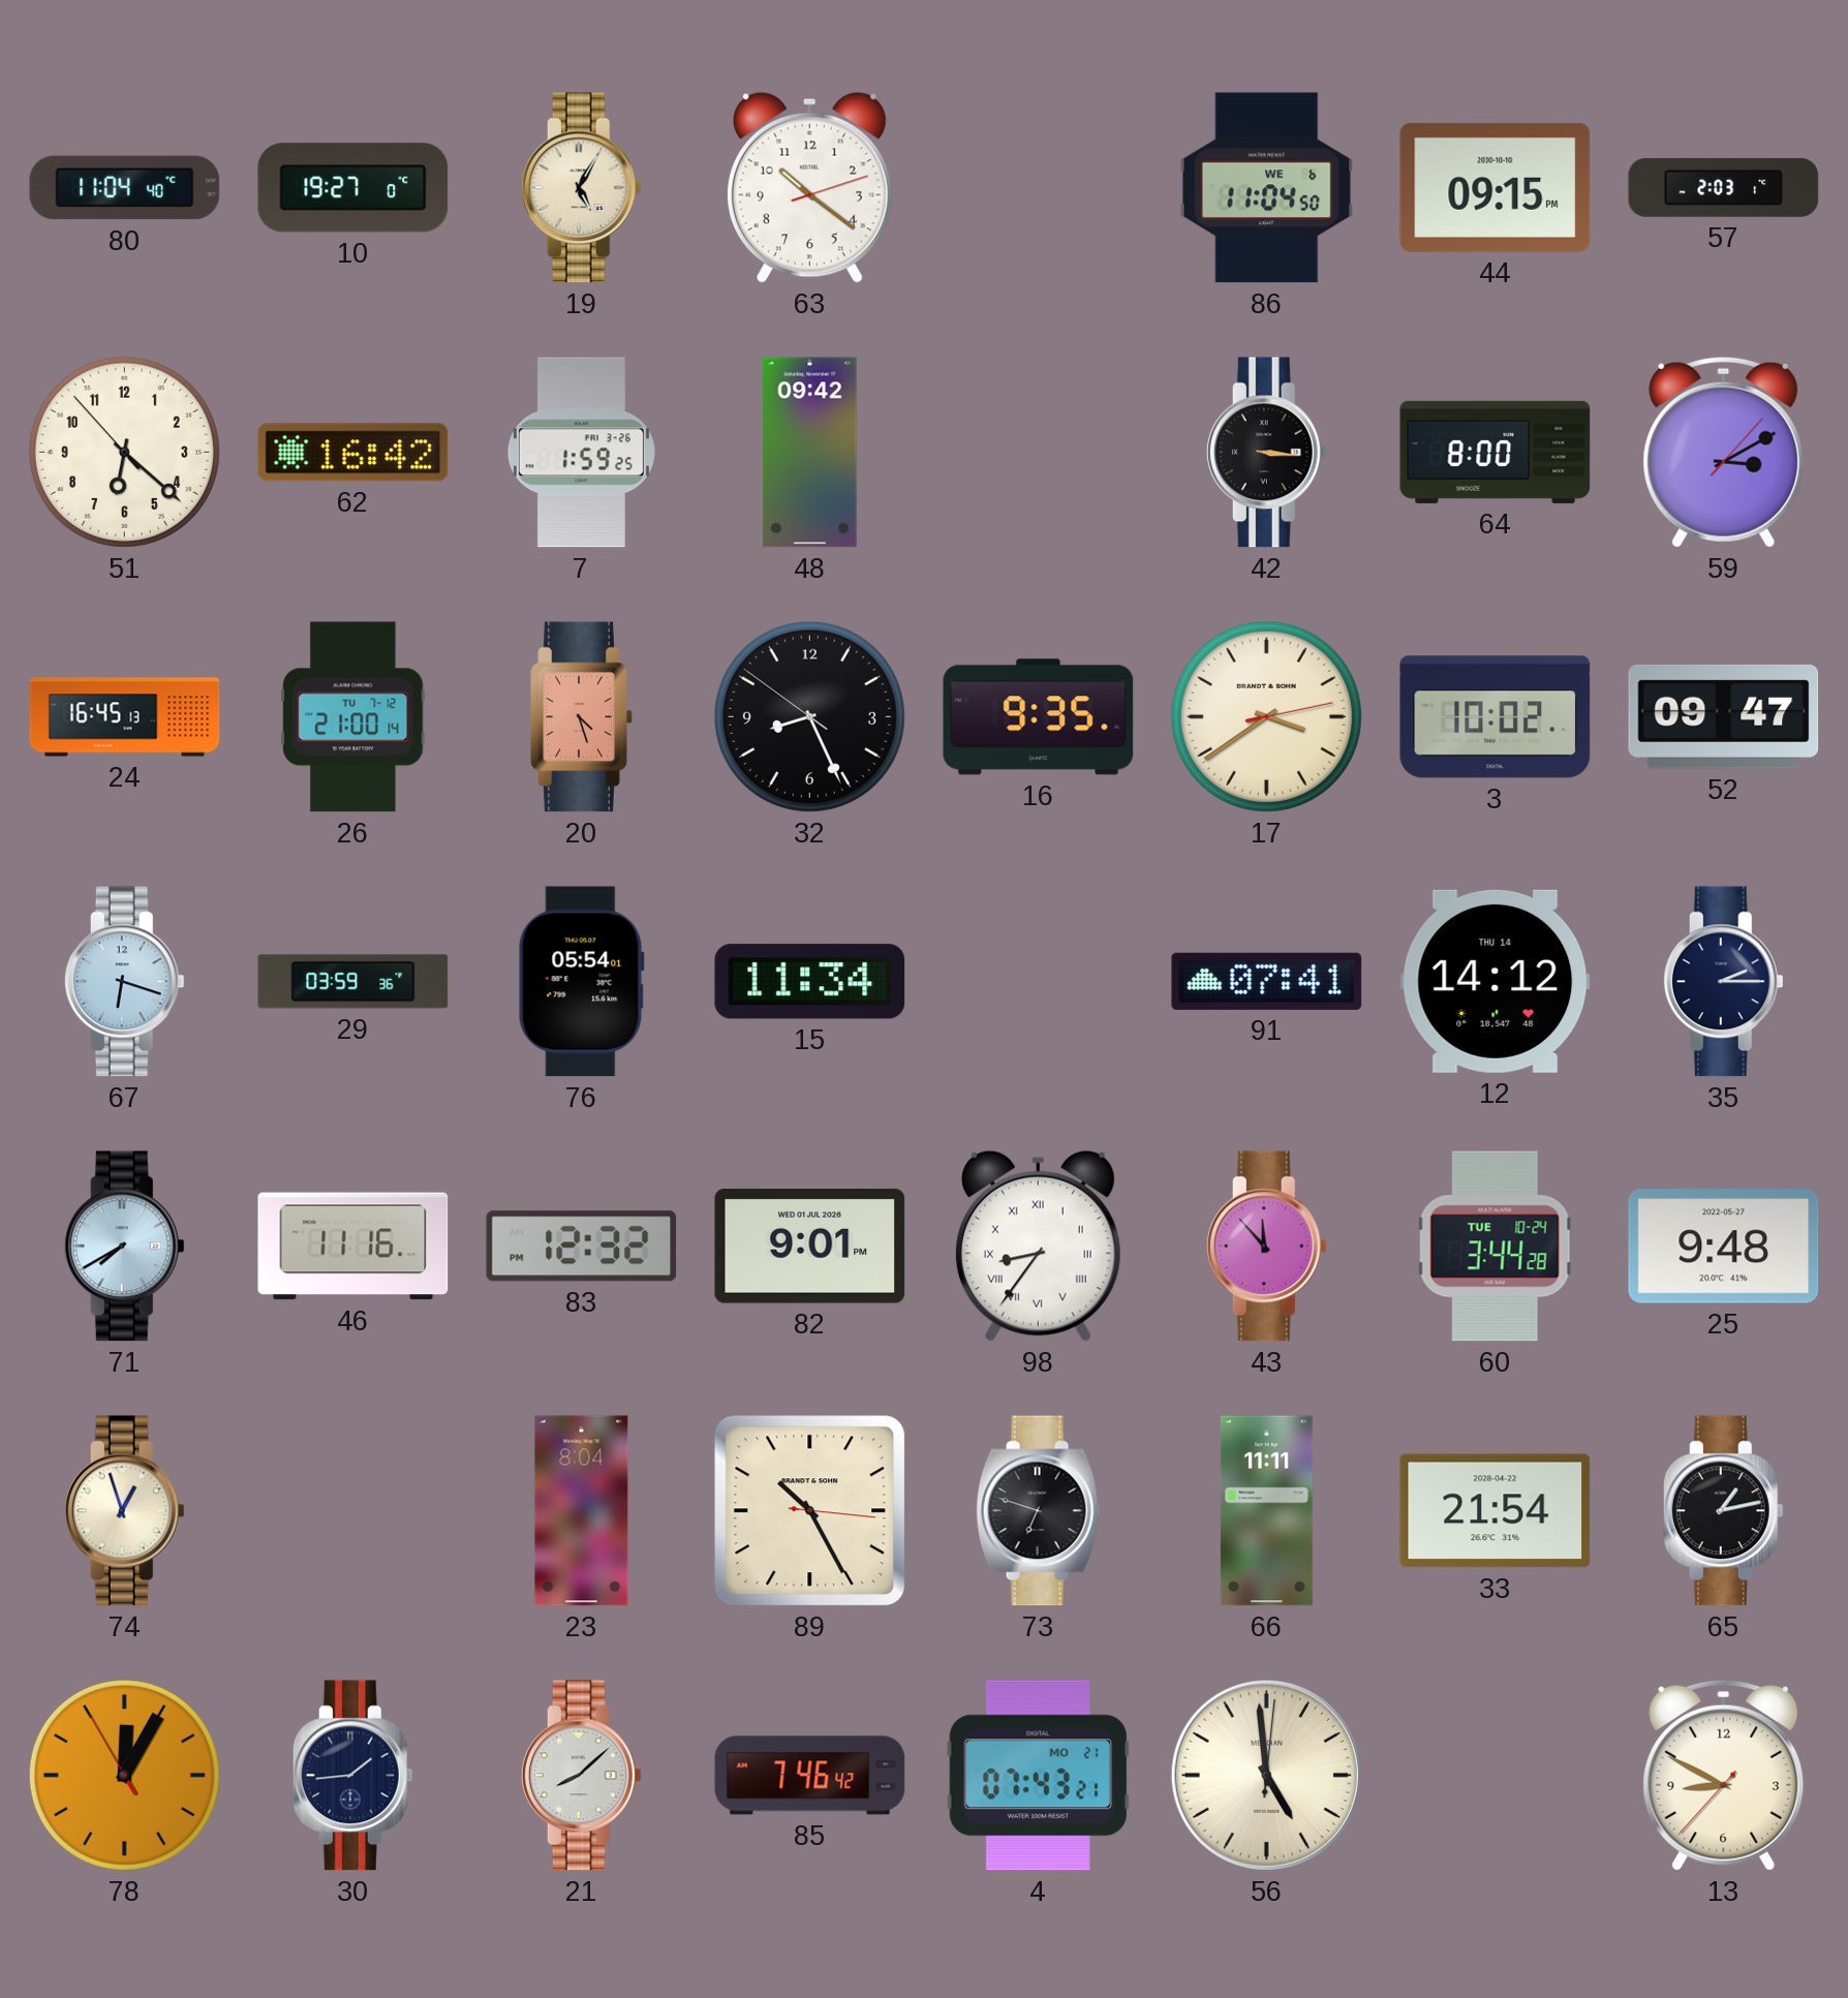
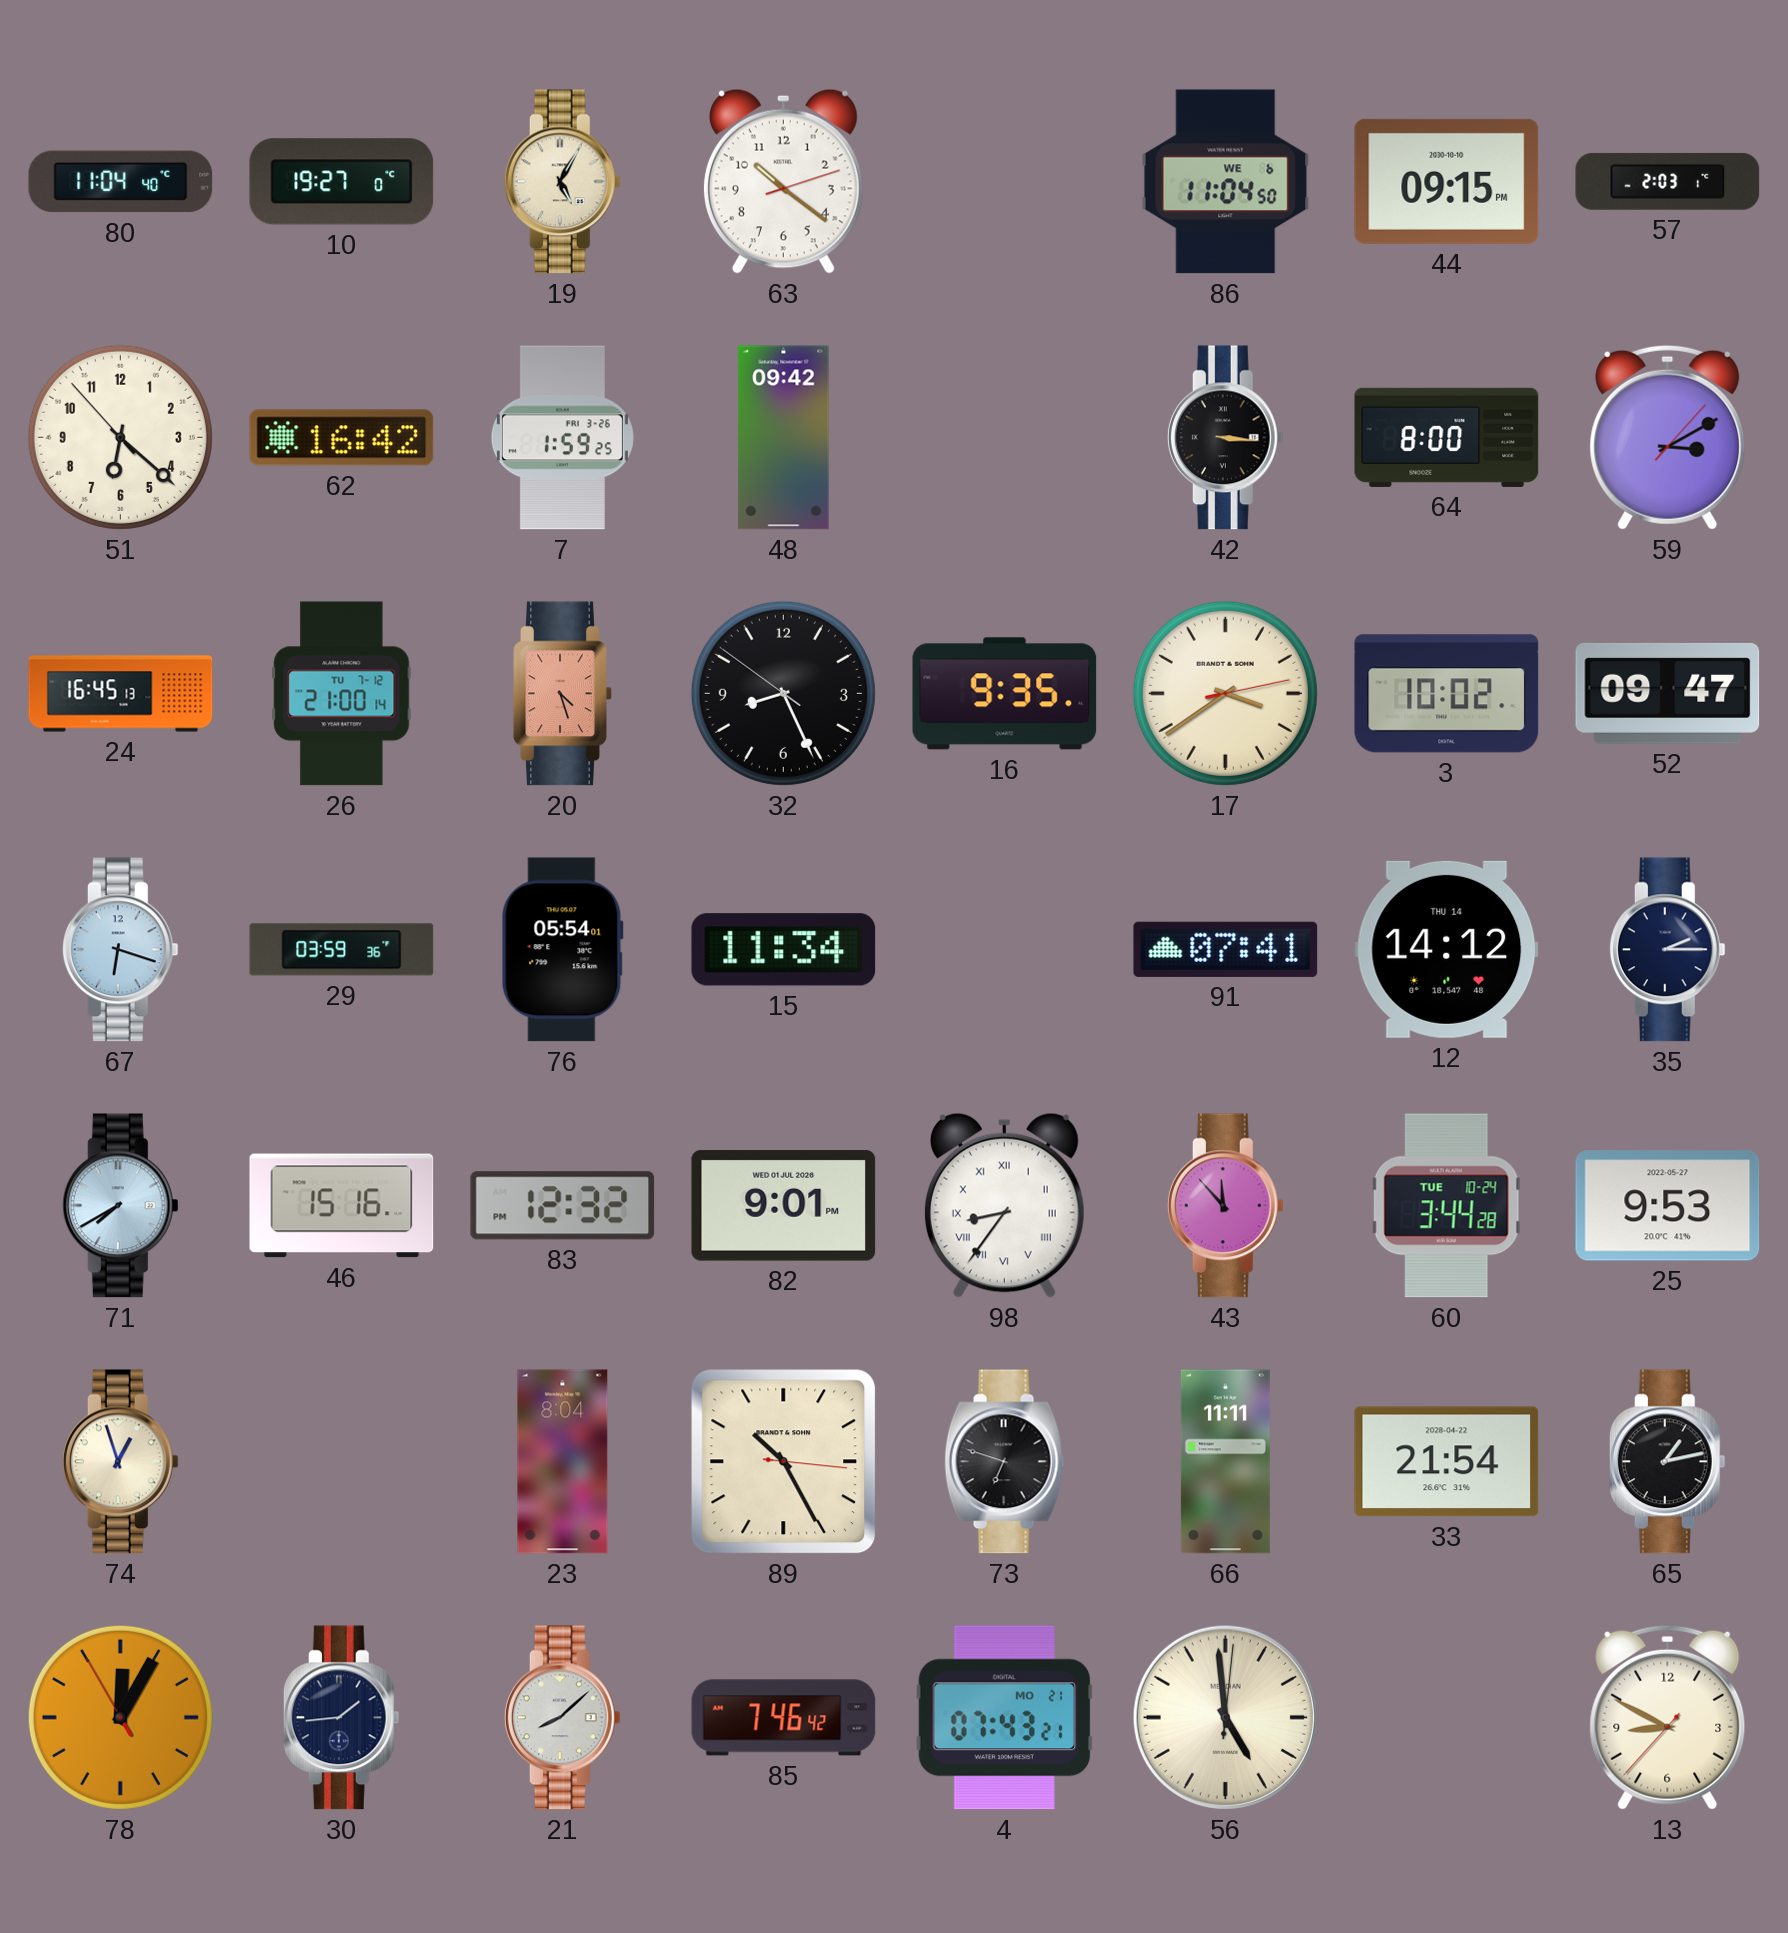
46: 11:16 -> 15:16 (342, 1206)
25: 9:48 -> 9:53 (1668, 1206)
